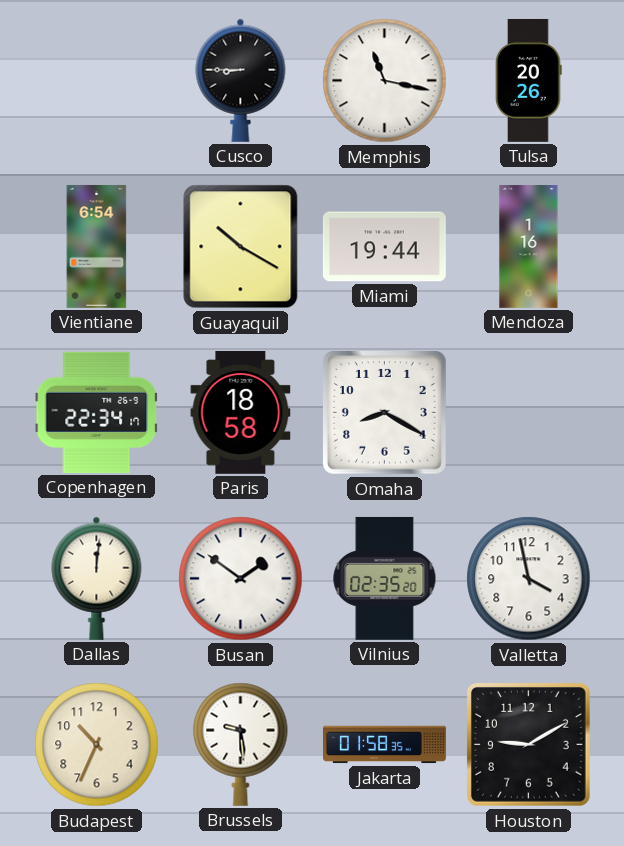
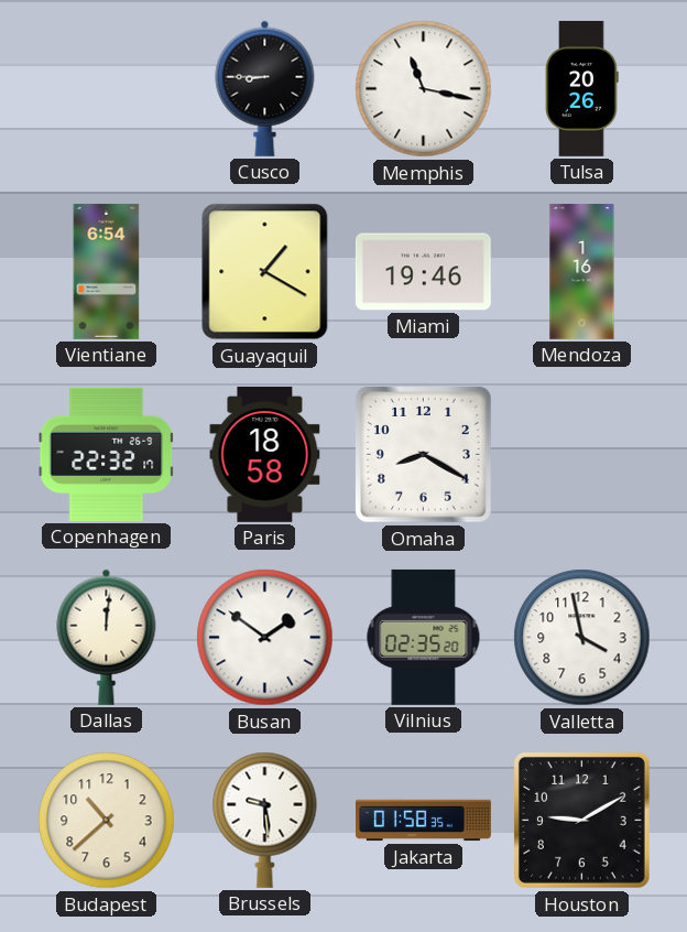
Guayaquil: 10:20 -> 1:20 (265, 272)
Miami: 19:44 -> 19:46 (423, 272)
Copenhagen: 22:34 -> 22:32 (107, 454)
Budapest: 10:34 -> 10:38 (107, 821)
